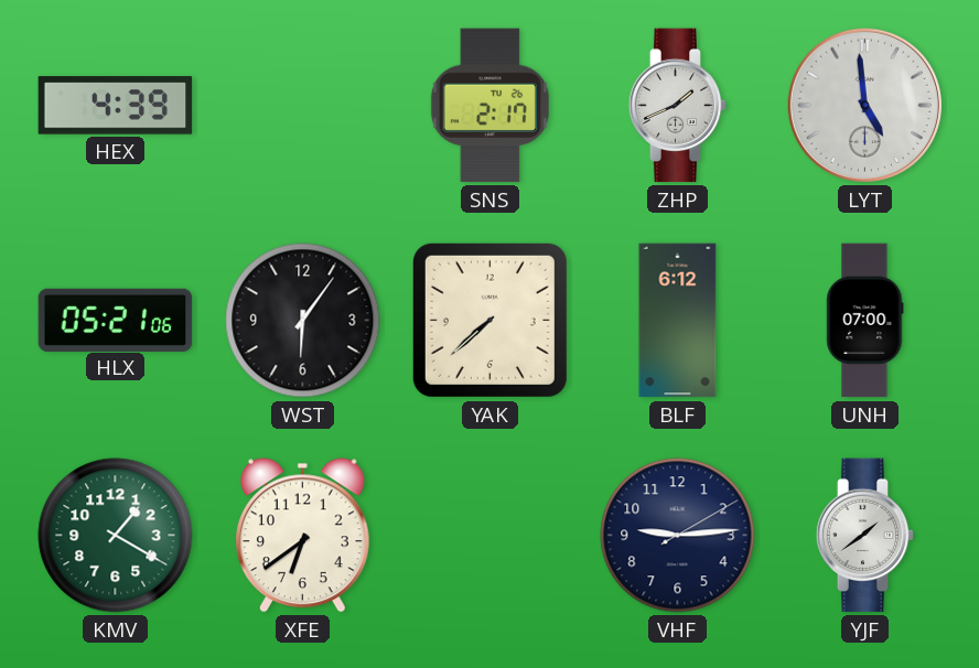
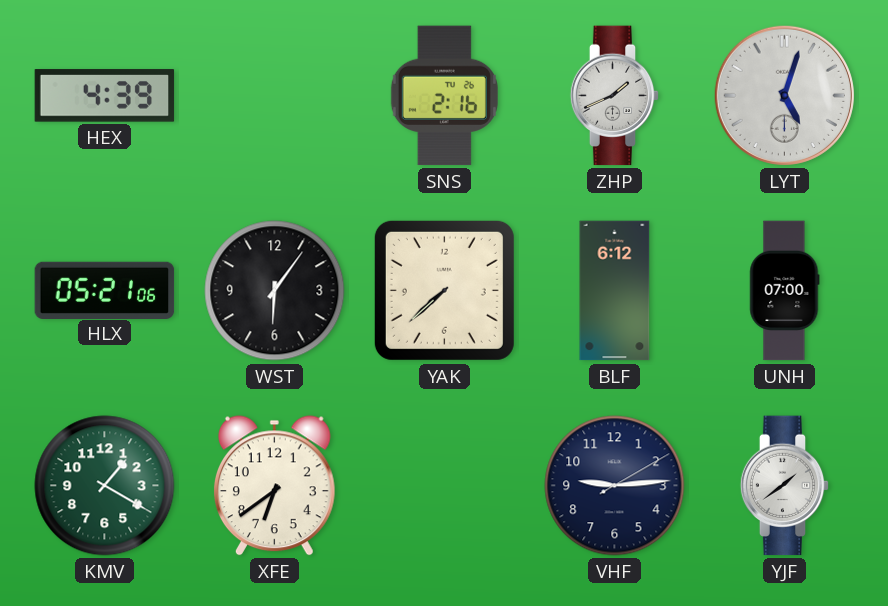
SNS: 2:17 -> 2:16 (444, 96)
LYT: 4:59 -> 5:03 (784, 95)
